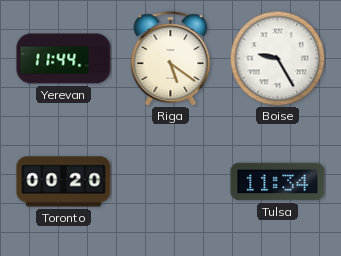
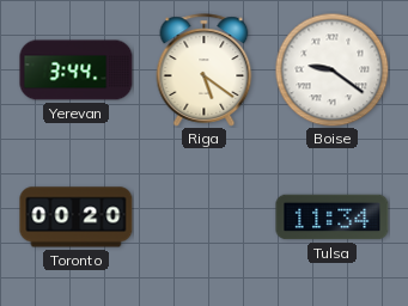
Yerevan: 11:44 -> 3:44 (77, 71)
Boise: 9:25 -> 9:21 (331, 69)
